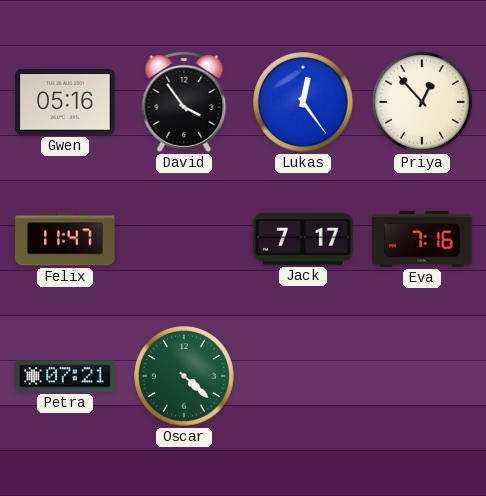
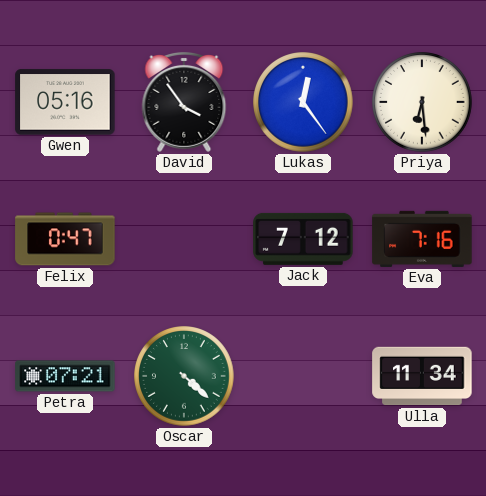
Priya: 12:53 -> 6:29 (423, 103)
Felix: 11:47 -> 0:47 (65, 239)
Jack: 7:17 -> 7:12 (303, 239)
Ulla: none -> 11:34 (422, 376)
